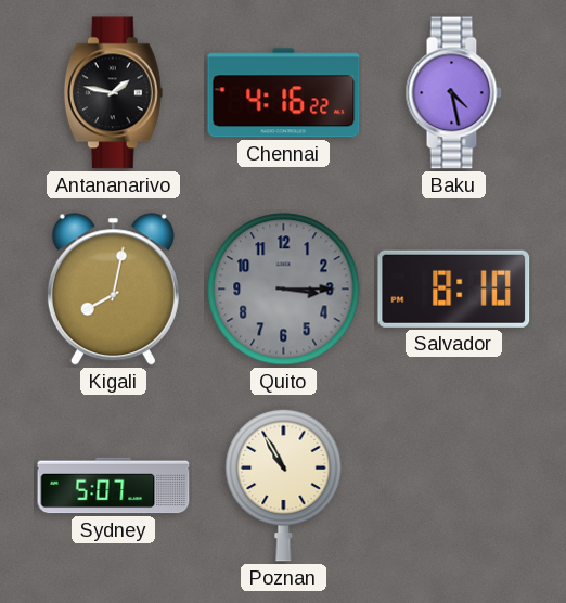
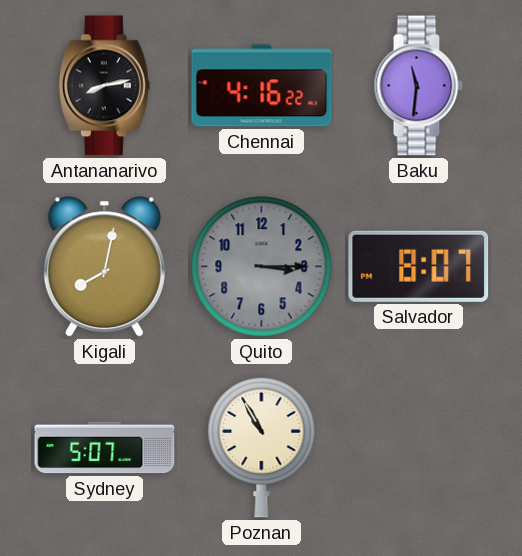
Antananarivo: 1:47 -> 8:13 (104, 86)
Baku: 4:28 -> 11:31 (418, 86)
Salvador: 8:10 -> 8:07 (419, 266)
